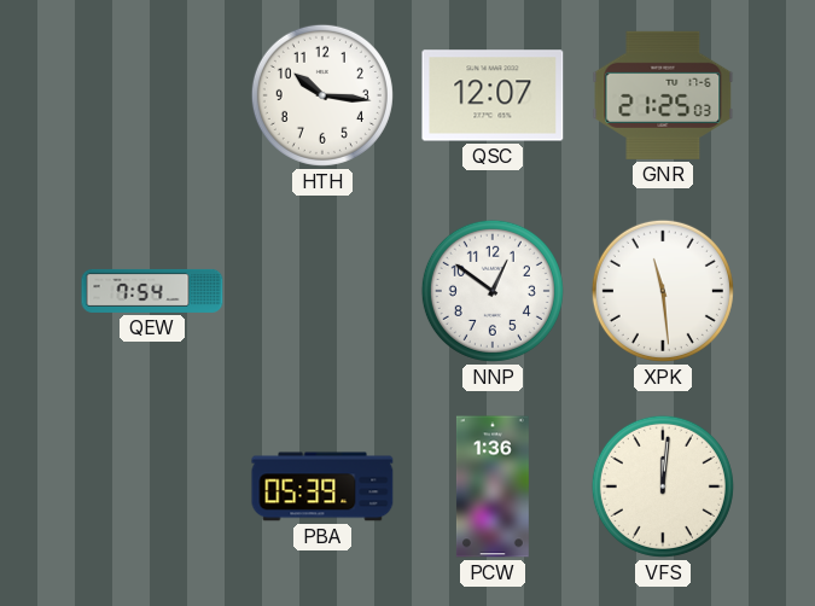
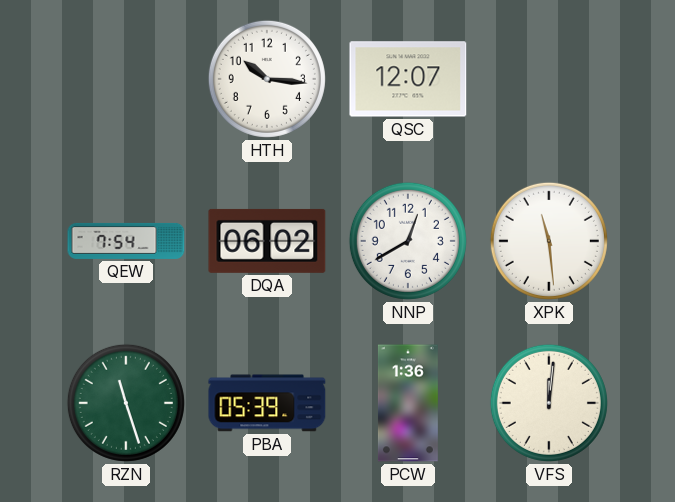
GNR: 21:25 -> none (663, 95)
DQA: none -> 06:02 (267, 241)
NNP: 12:51 -> 12:40 (408, 241)
RZN: none -> 11:27 (126, 403)
